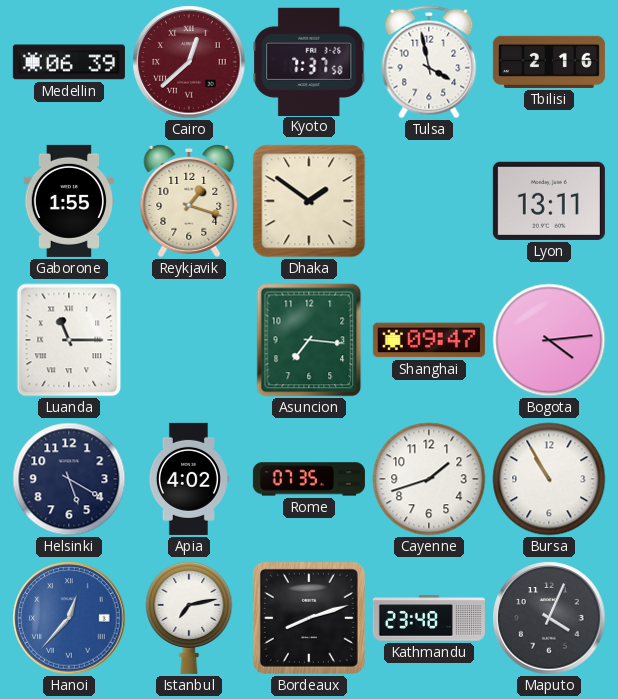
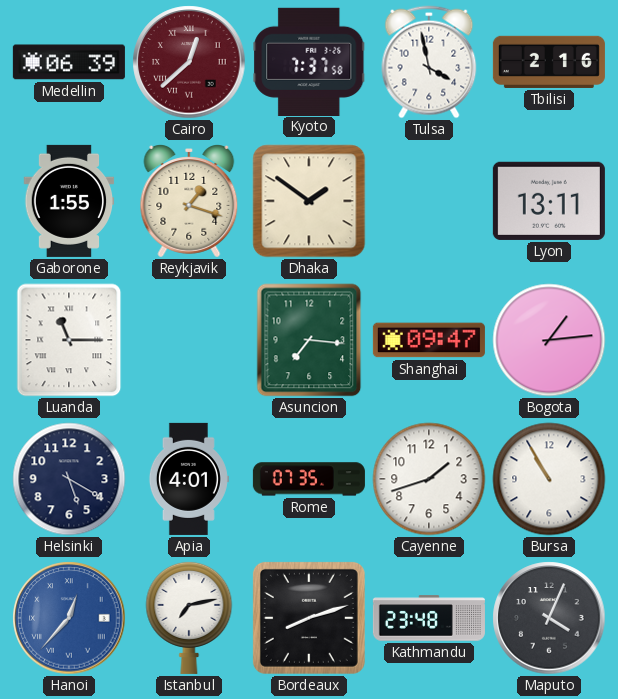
Bogota: 4:14 -> 1:14 (549, 340)
Apia: 4:02 -> 4:01 (188, 479)
